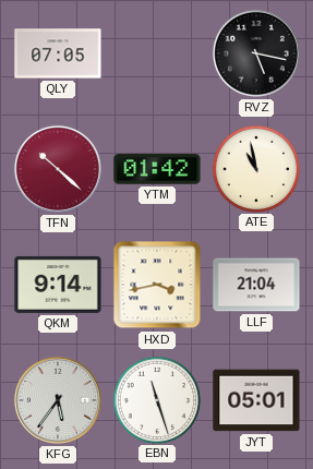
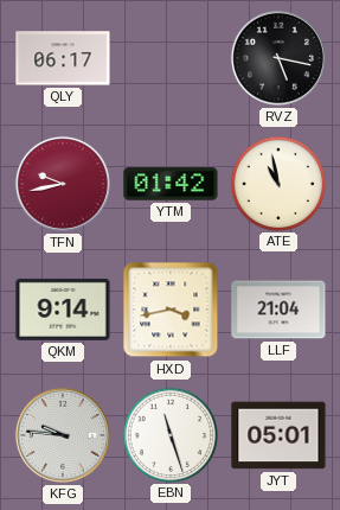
QLY: 07:05 -> 06:17 (63, 58)
TFN: 10:22 -> 9:43 (63, 184)
KFG: 5:36 -> 9:46 (63, 435)
